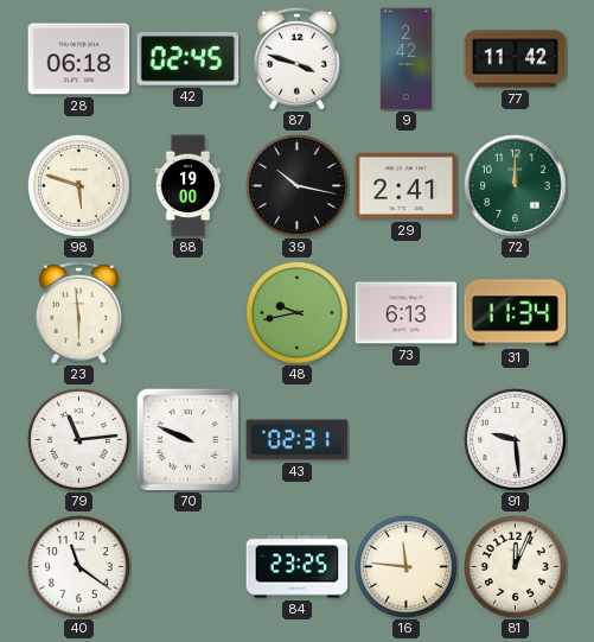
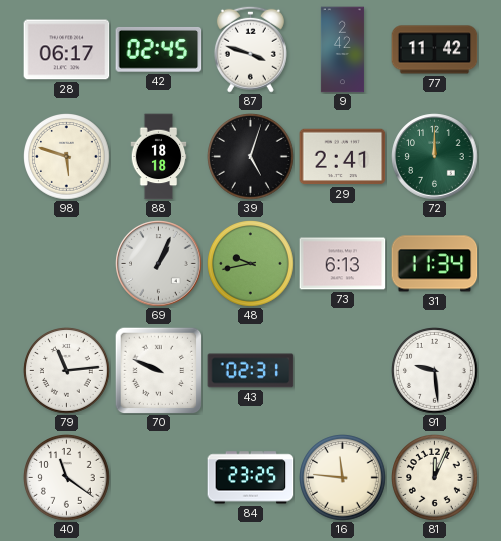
28: 06:18 -> 06:17 (67, 50)
88: 19:00 -> 18:18 (159, 157)
39: 10:17 -> 5:03 (251, 157)
23: 5:59 -> none (78, 312)
69: none -> 1:04 (159, 264)
